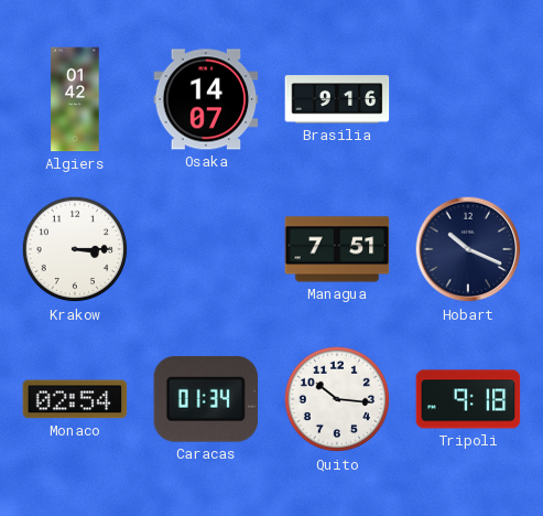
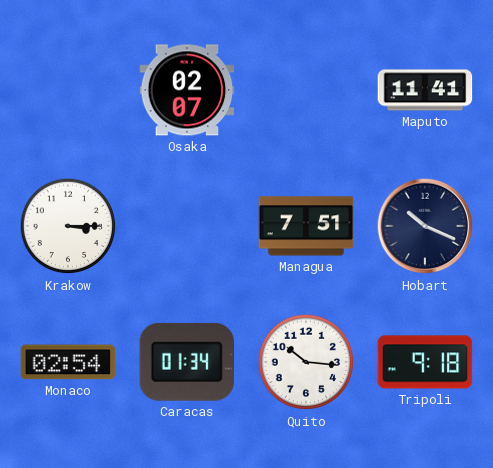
Algiers: 01:42 -> none (75, 99)
Osaka: 14:07 -> 02:07 (187, 90)
Brasilia: 9:16 -> none (337, 99)
Maputo: none -> 11:41 (425, 90)
